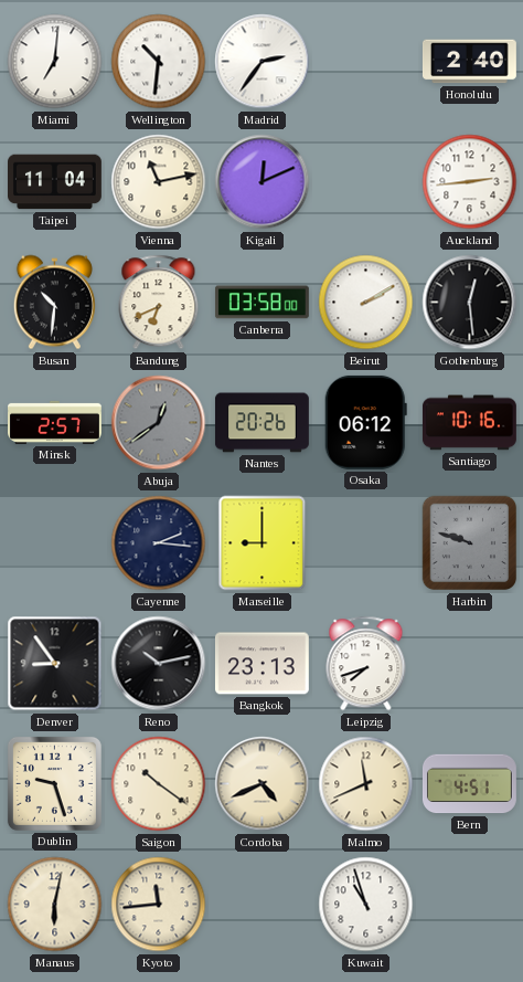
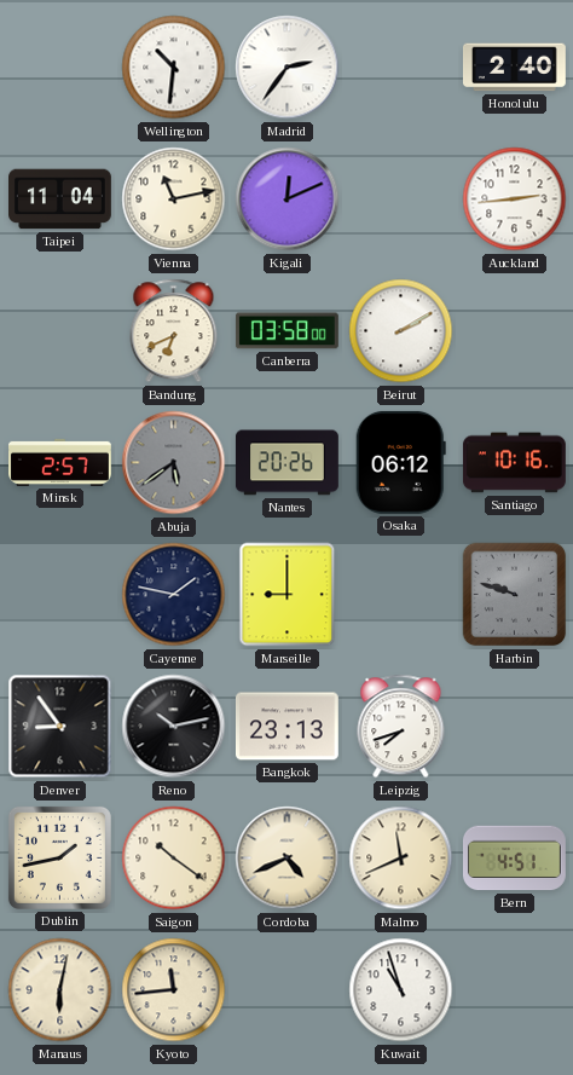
Miami: 7:01 -> none (55, 62)
Busan: 10:31 -> none (54, 303)
Gothenburg: 12:29 -> none (470, 303)
Abuja: 12:39 -> 5:39 (174, 463)
Cayenne: 2:16 -> 1:47 (174, 595)
Dublin: 9:27 -> 1:43 (59, 857)
